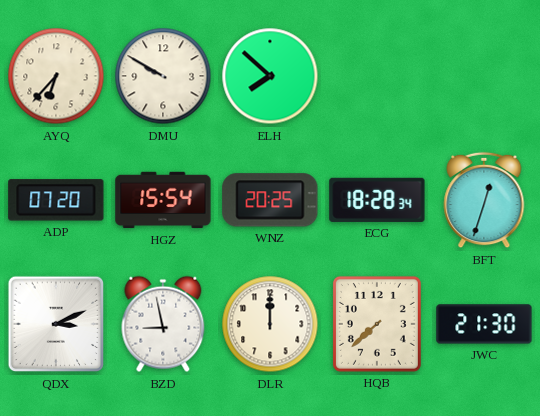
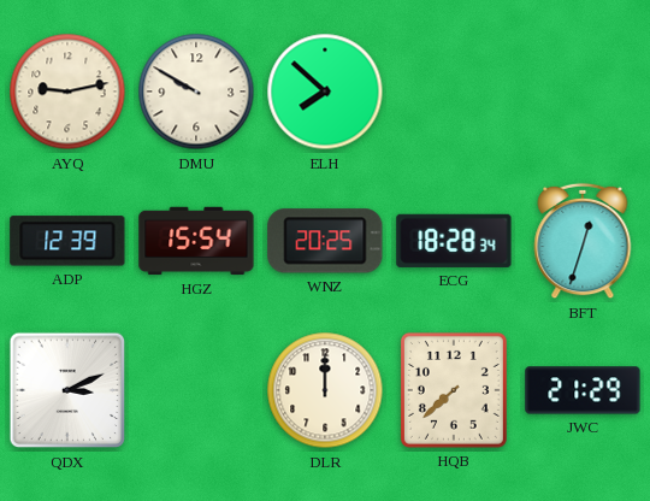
AYQ: 6:37 -> 9:13 (67, 92)
ADP: 07:20 -> 12:39 (67, 241)
BZD: 8:58 -> none (163, 324)
JWC: 21:30 -> 21:29 (583, 390)
